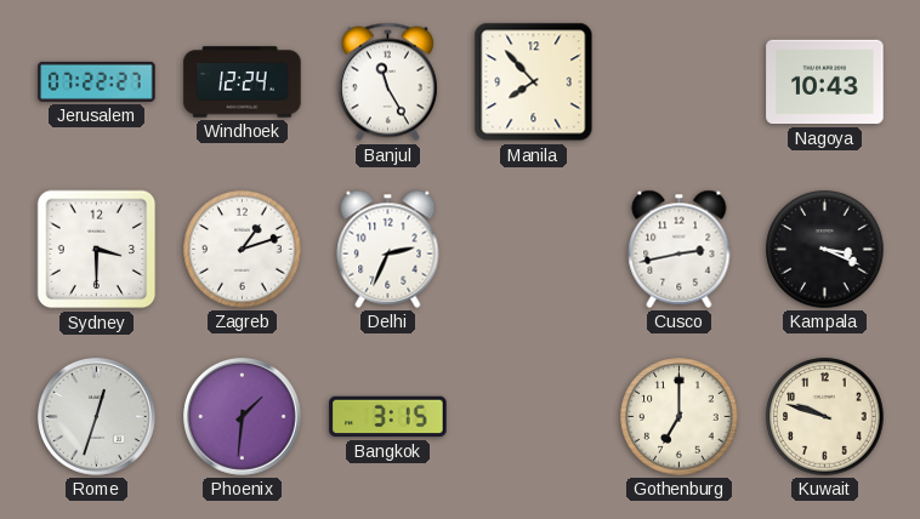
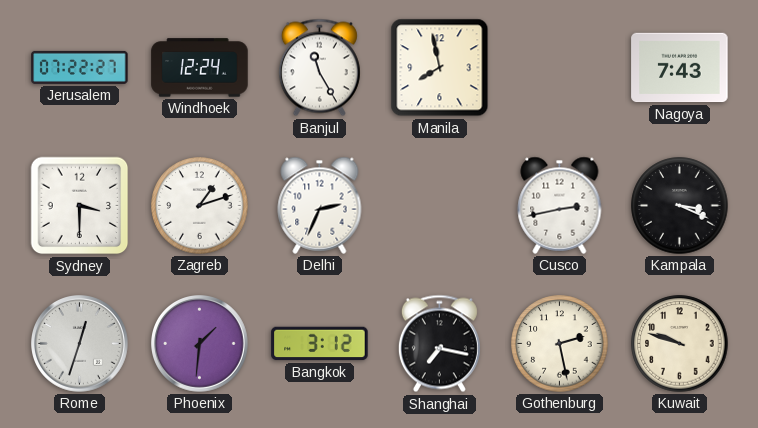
Manila: 7:53 -> 7:58 (440, 68)
Nagoya: 10:43 -> 7:43 (680, 68)
Bangkok: 3:15 -> 3:12 (320, 344)
Shanghai: none -> 7:17 (439, 344)
Gothenburg: 7:00 -> 2:28 (560, 344)
